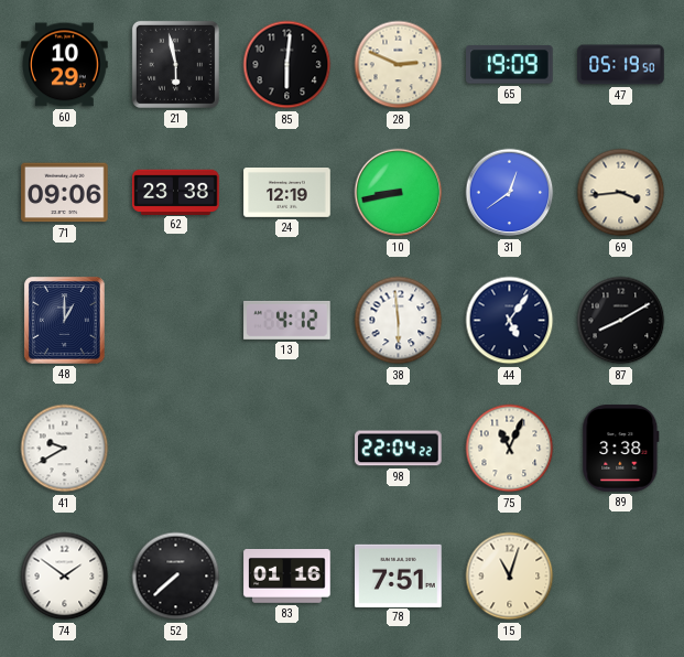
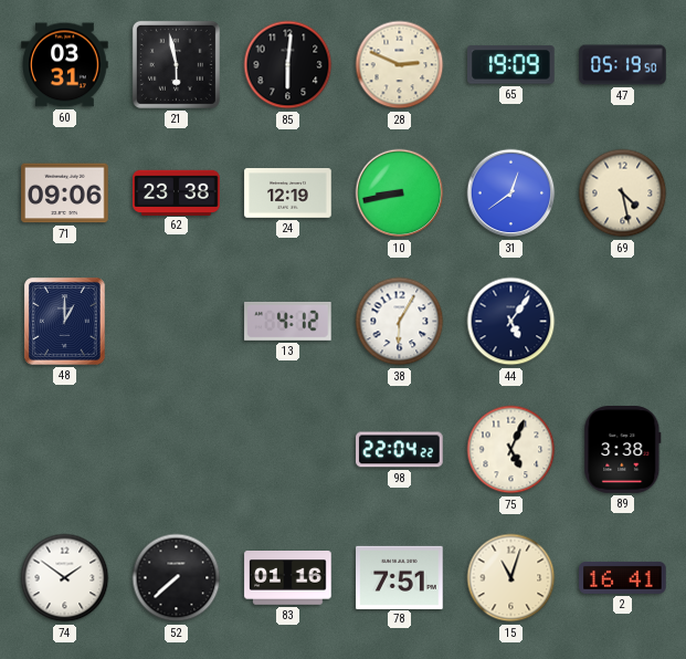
60: 10:29 -> 03:31 (65, 65)
69: 3:44 -> 4:28 (623, 193)
38: 5:59 -> 6:05 (400, 322)
87: 8:10 -> none (621, 321)
41: 9:40 -> none (65, 449)
75: 11:04 -> 5:04 (511, 450)
2: none -> 16:41 (623, 577)
